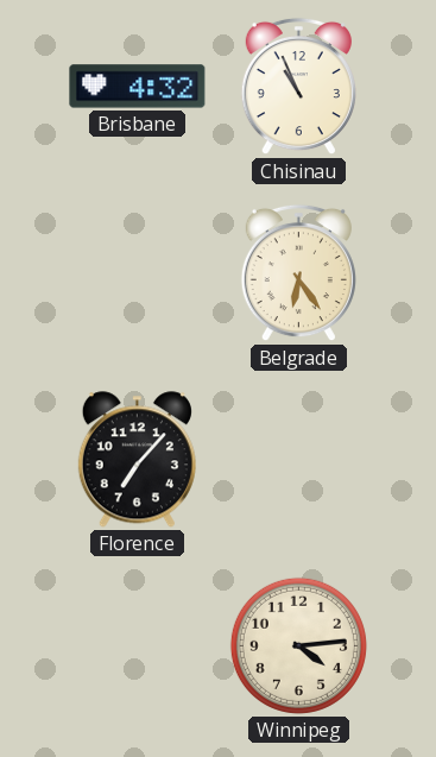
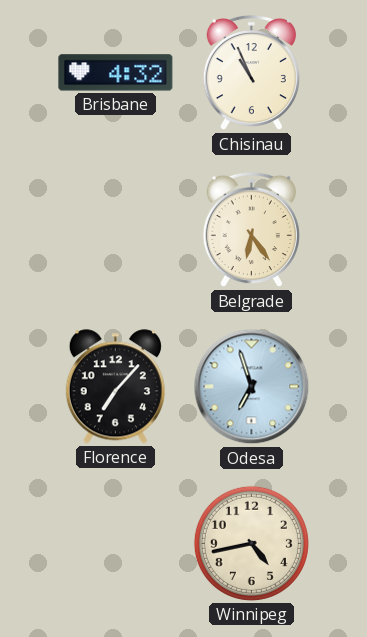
Odesa: none -> 6:57 (252, 387)
Winnipeg: 4:14 -> 4:43 (251, 543)
